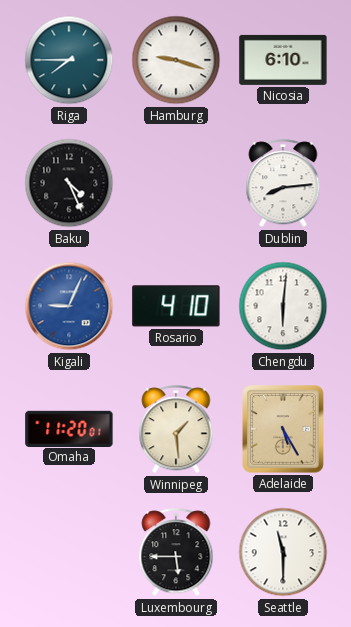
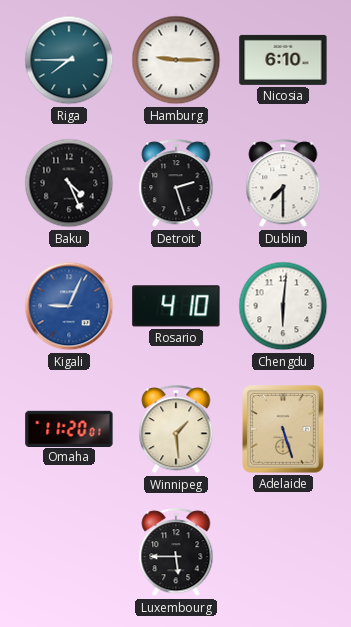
Hamburg: 9:18 -> 9:15 (176, 60)
Detroit: none -> 2:27 (176, 184)
Dublin: 8:14 -> 7:30 (283, 184)
Adelaide: 5:25 -> 5:27 (284, 429)
Seattle: 11:30 -> none (283, 552)
